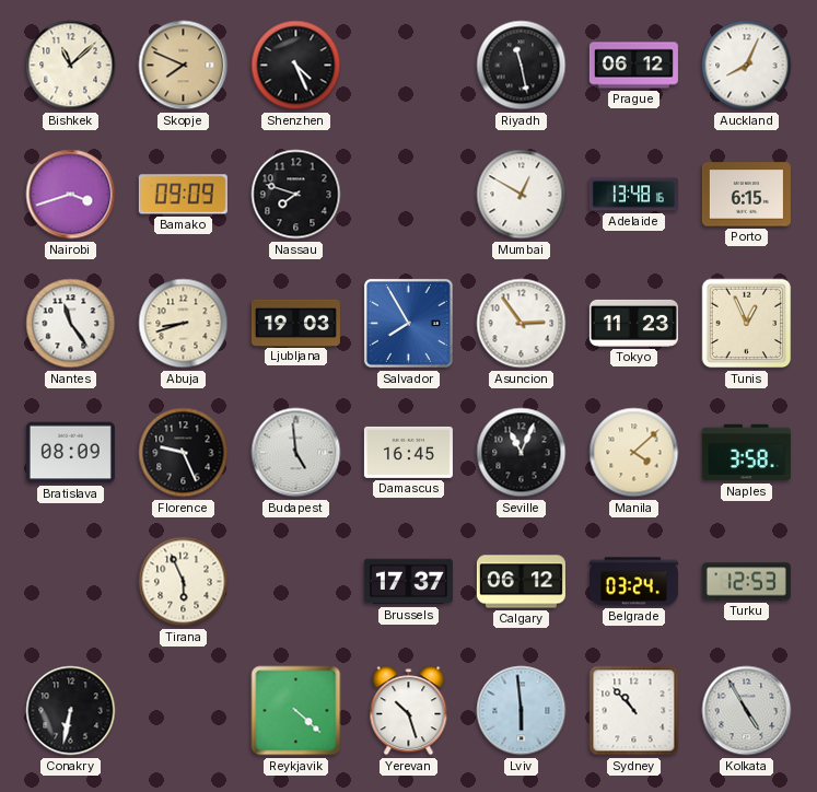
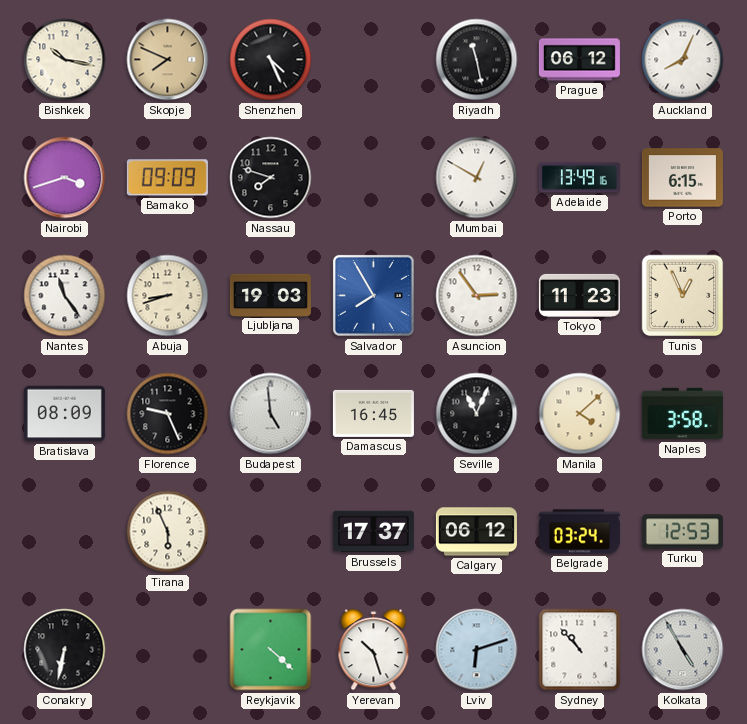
Bishkek: 11:08 -> 10:17 (65, 60)
Adelaide: 13:48 -> 13:49 (579, 178)
Lviv: 5:59 -> 6:12 (477, 650)
